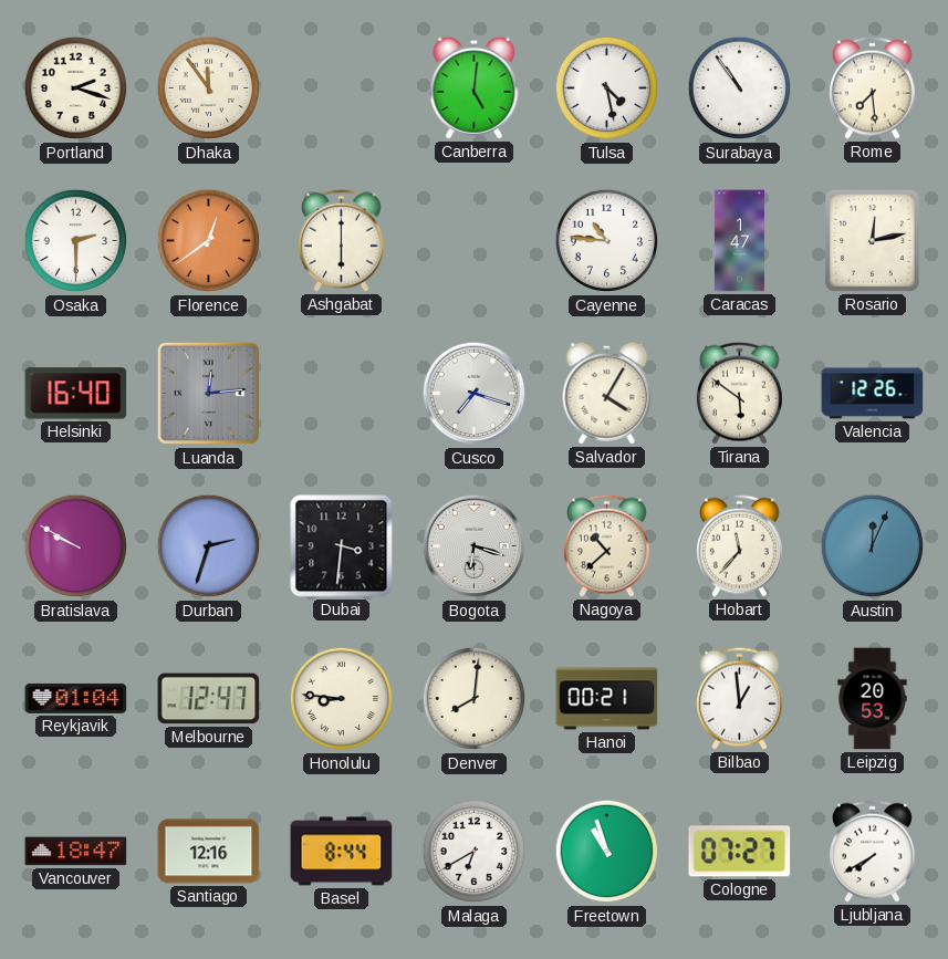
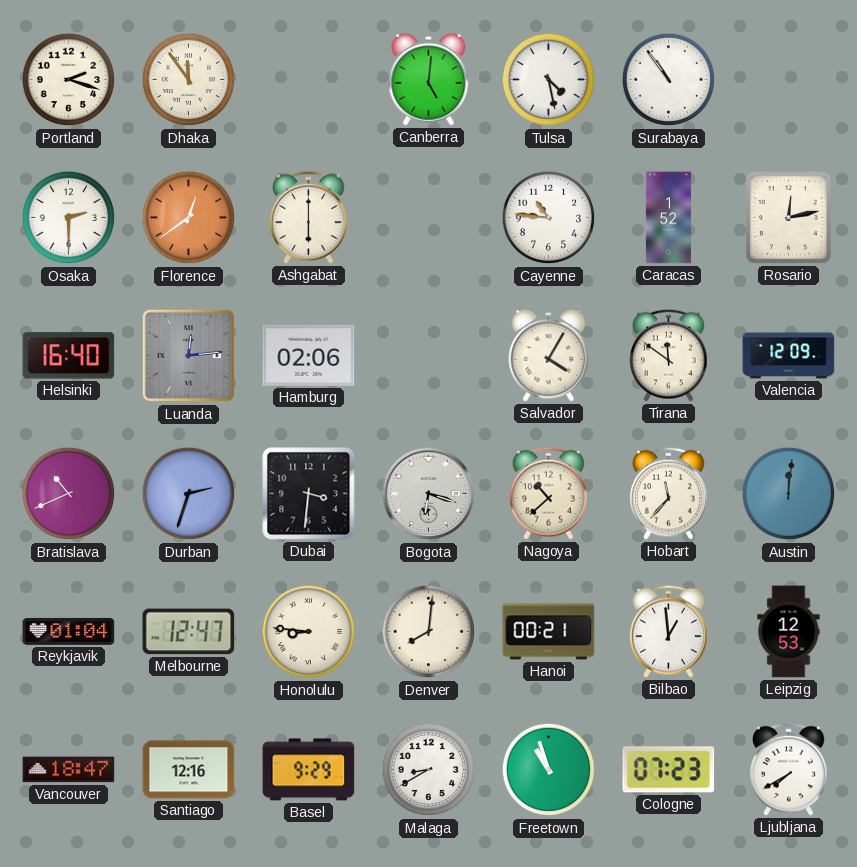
Rome: 7:29 -> none (873, 87)
Caracas: 1:47 -> 1:52 (668, 218)
Hamburg: none -> 02:06 (309, 355)
Cusco: 7:18 -> none (475, 394)
Tirana: 5:51 -> 11:51 (669, 355)
Valencia: 12:26 -> 12:09 (789, 356)
Bratislava: 9:50 -> 10:41 (69, 494)
Austin: 12:04 -> 12:01 (789, 494)
Leipzig: 20:53 -> 12:53 (789, 632)
Basel: 8:44 -> 9:29 (309, 770)
Malaga: 6:40 -> 8:40 (429, 770)
Cologne: 07:27 -> 07:23 (669, 770)
